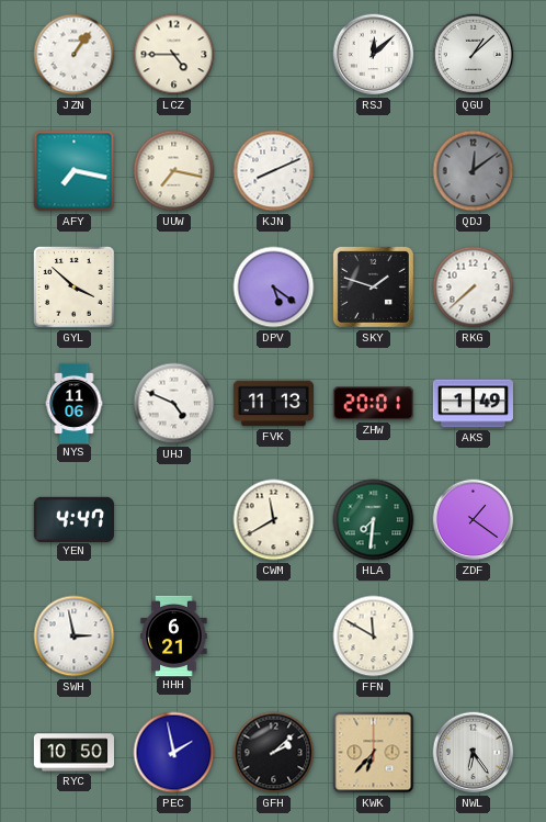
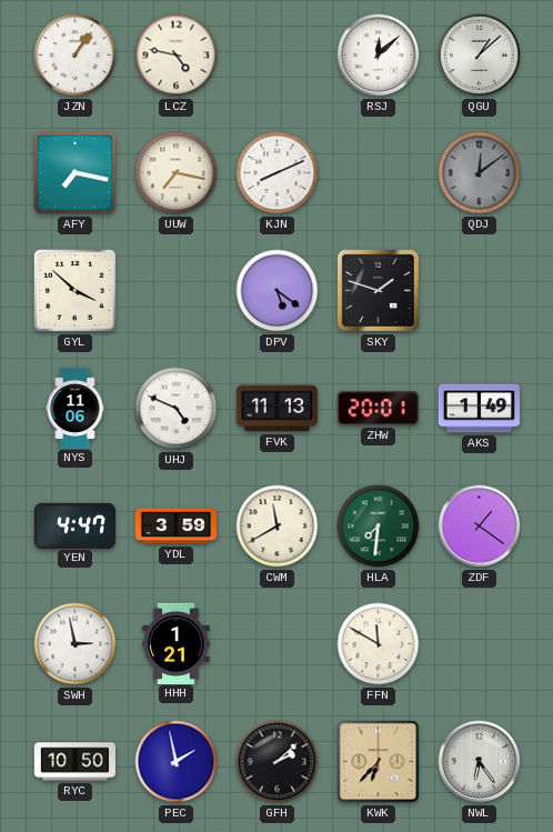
LCZ: 4:45 -> 4:47 (177, 56)
RKG: 7:38 -> none (474, 288)
YDL: none -> 3:59 (175, 527)
HHH: 6:21 -> 1:21 (177, 643)
